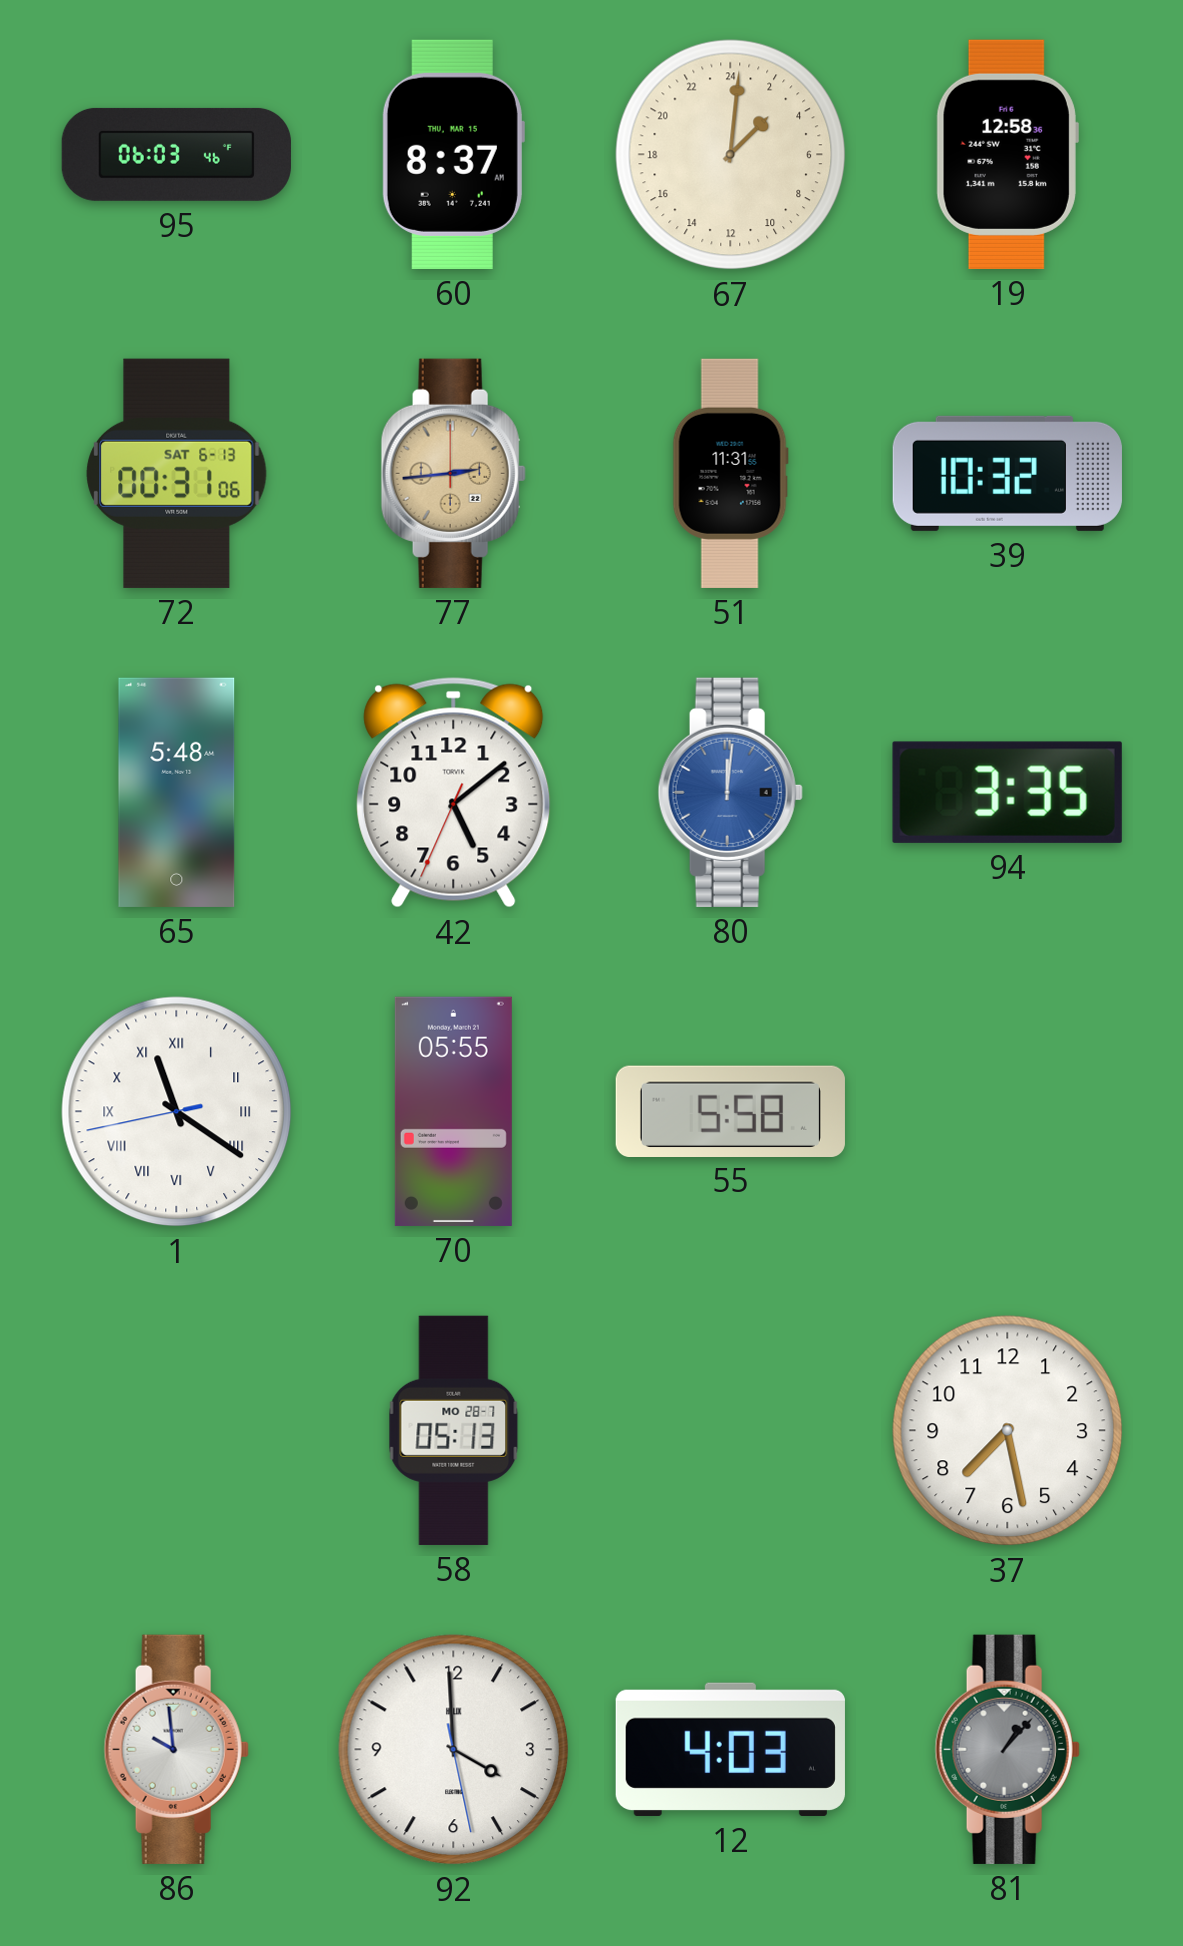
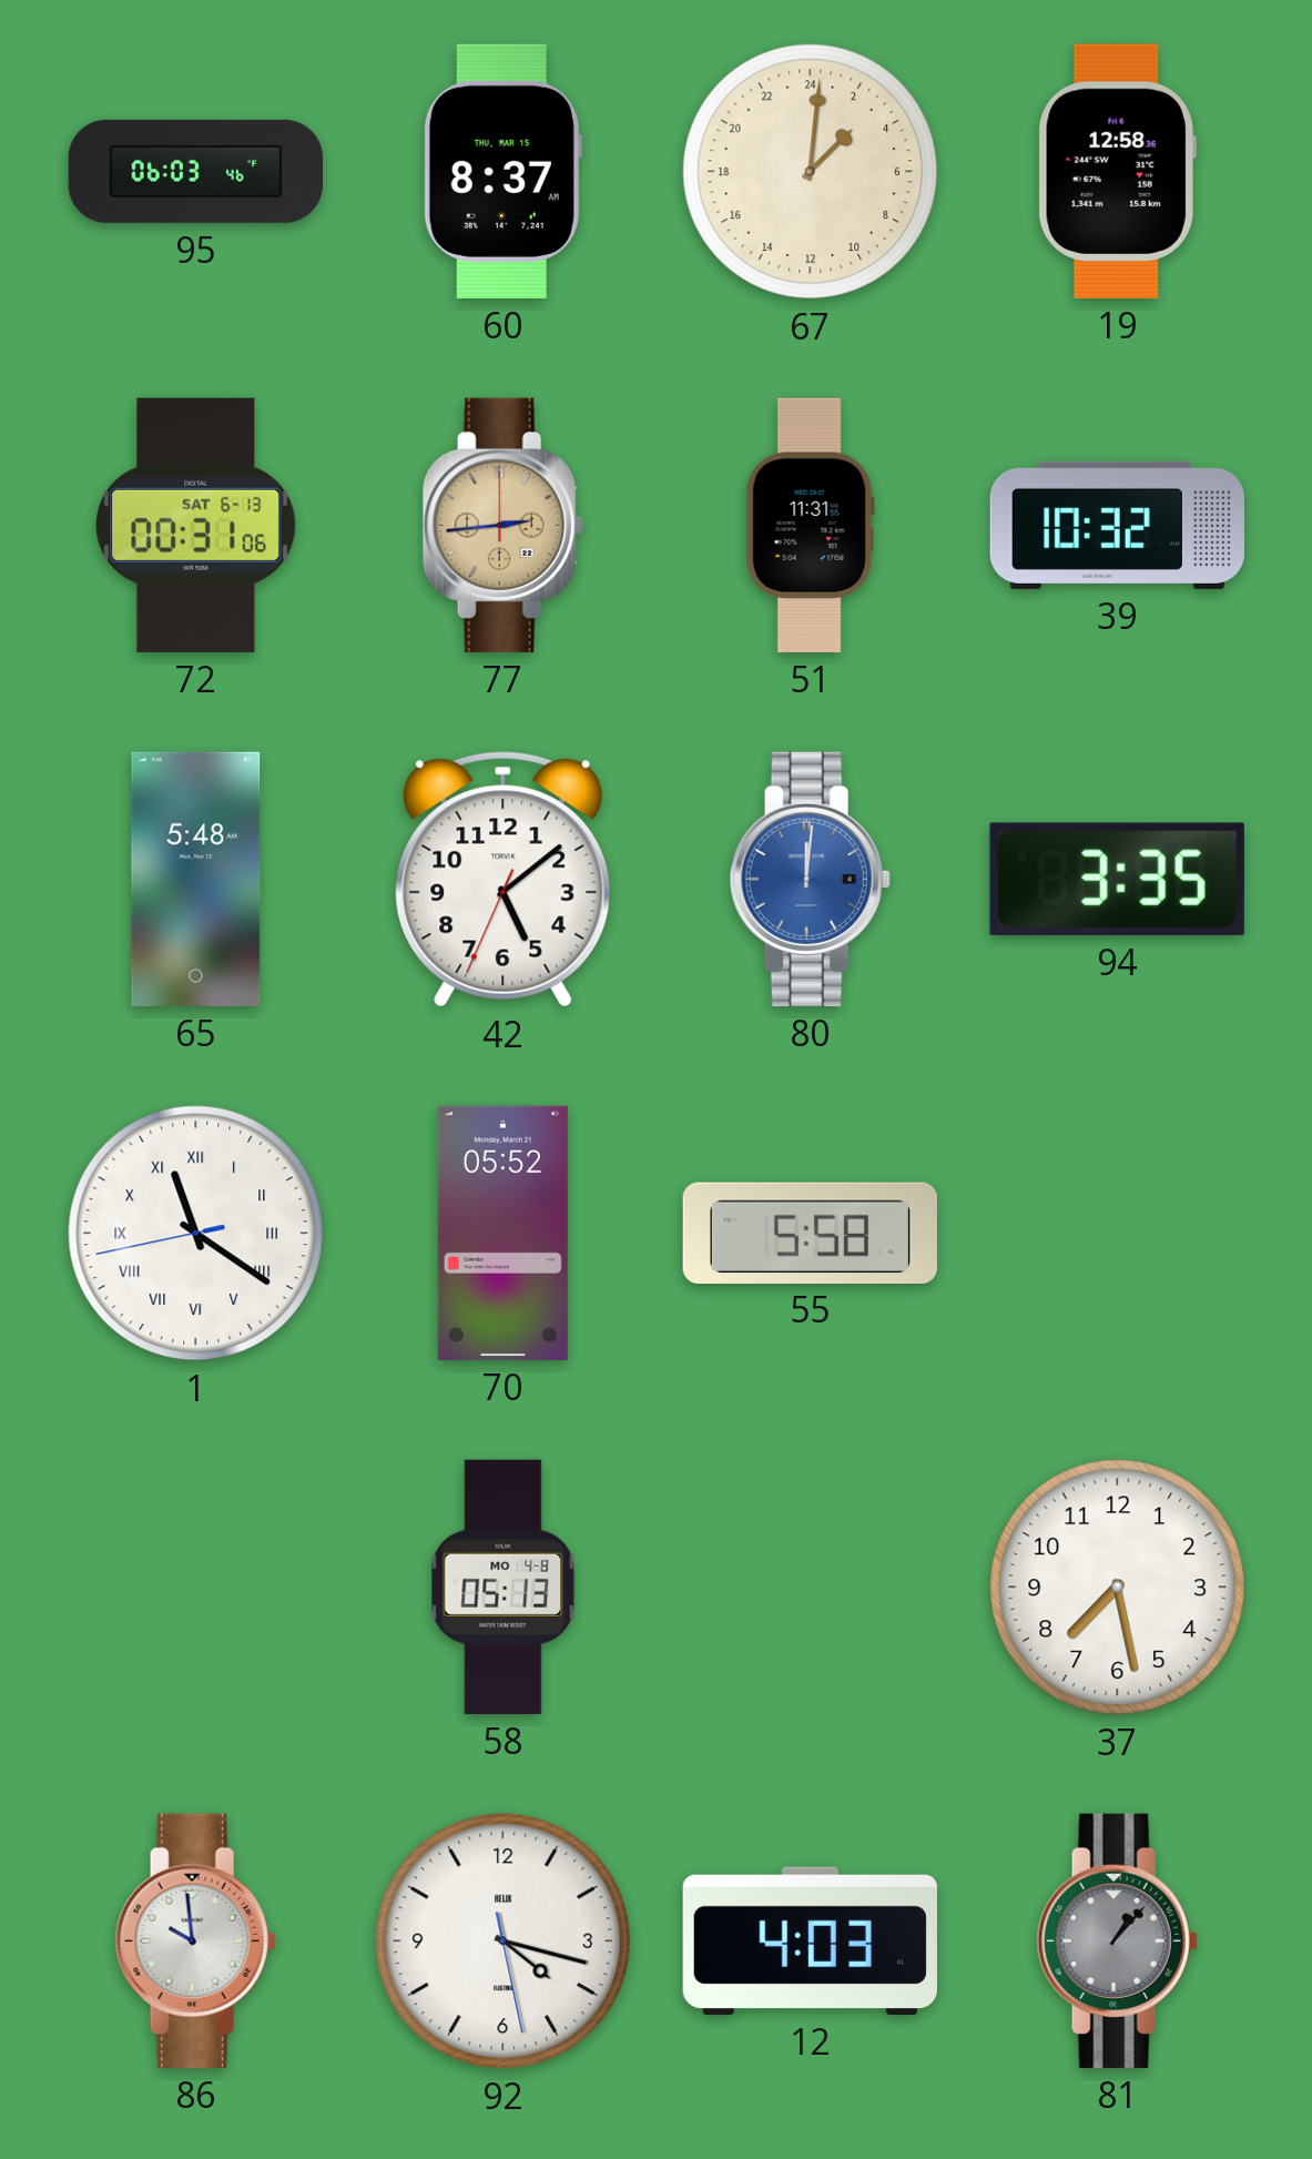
70: 05:55 -> 05:52 (502, 1233)
58 date: MO 28-7 -> MO 4-8 (504, 1587)
92: 3:59 -> 4:17 (504, 1942)
